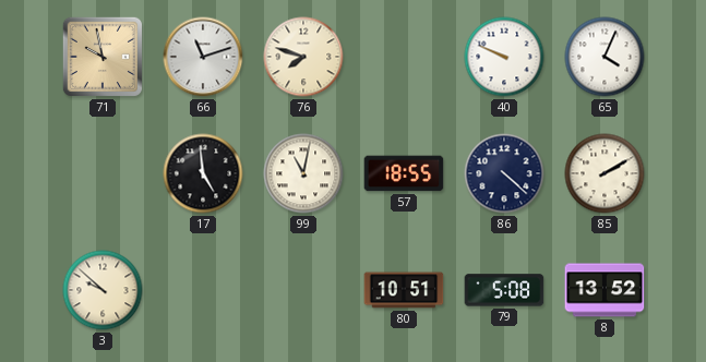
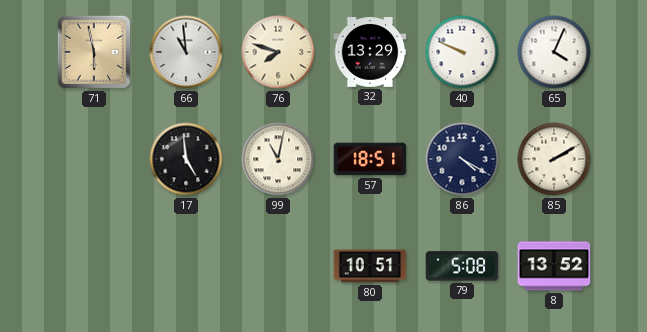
71: 9:58 -> 5:58 (94, 52)
66: 11:12 -> 10:59 (186, 52)
32: none -> 13:29 (370, 52)
57: 18:55 -> 18:51 (370, 159)
86: 4:22 -> 4:20 (462, 159)
3: 9:52 -> none (103, 290)
